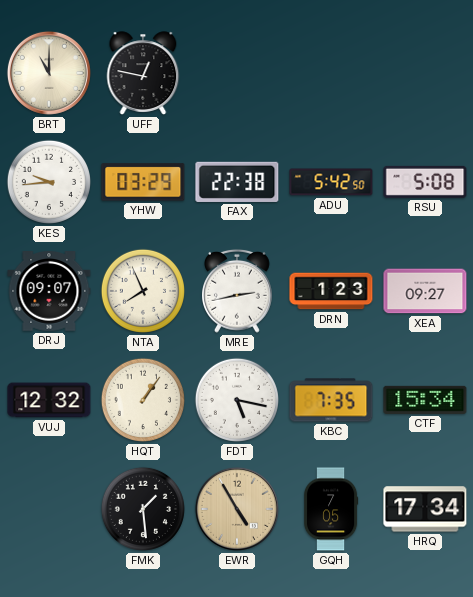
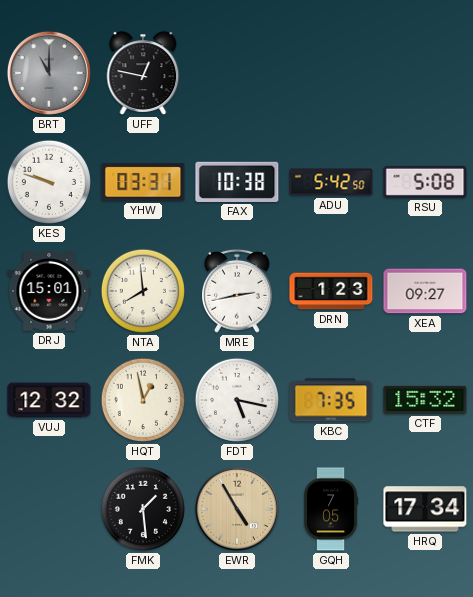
BRT dial: cream -> grey (49, 73)
KES: 9:44 -> 9:48 (49, 182)
YHW: 03:29 -> 03:31 (143, 182)
FAX: 22:38 -> 10:38 (237, 182)
DRJ: 09:07 -> 15:01 (49, 291)
NTA: 7:56 -> 7:59 (143, 291)
HQT: 1:06 -> 12:58 (143, 400)
CTF: 15:34 -> 15:32 (425, 400)
